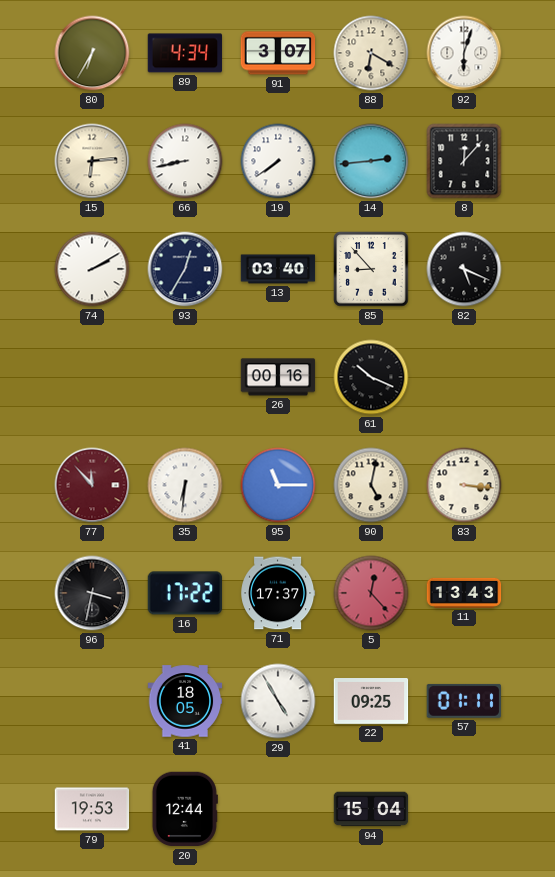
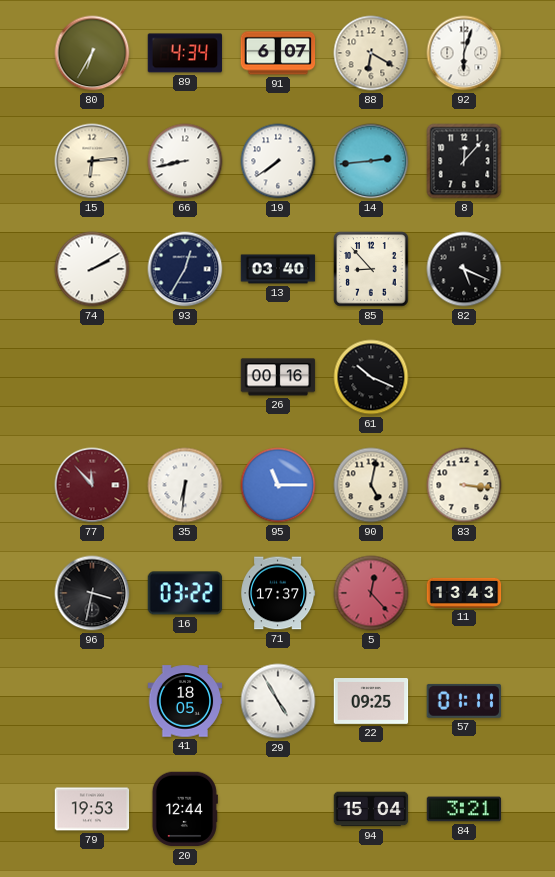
91: 3:07 -> 6:07 (278, 53)
16: 17:22 -> 03:22 (185, 593)
84: none -> 3:21 (464, 809)
